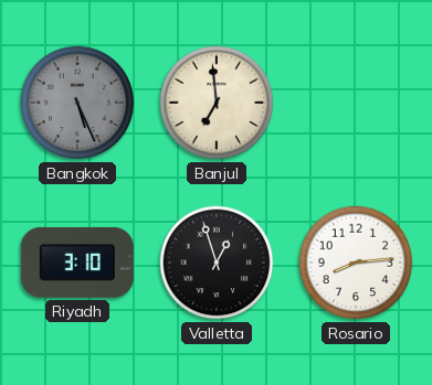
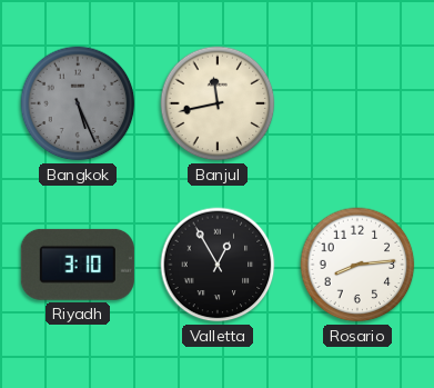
Banjul: 6:59 -> 11:43 (218, 103)
Valletta: 12:57 -> 12:55 (218, 265)
